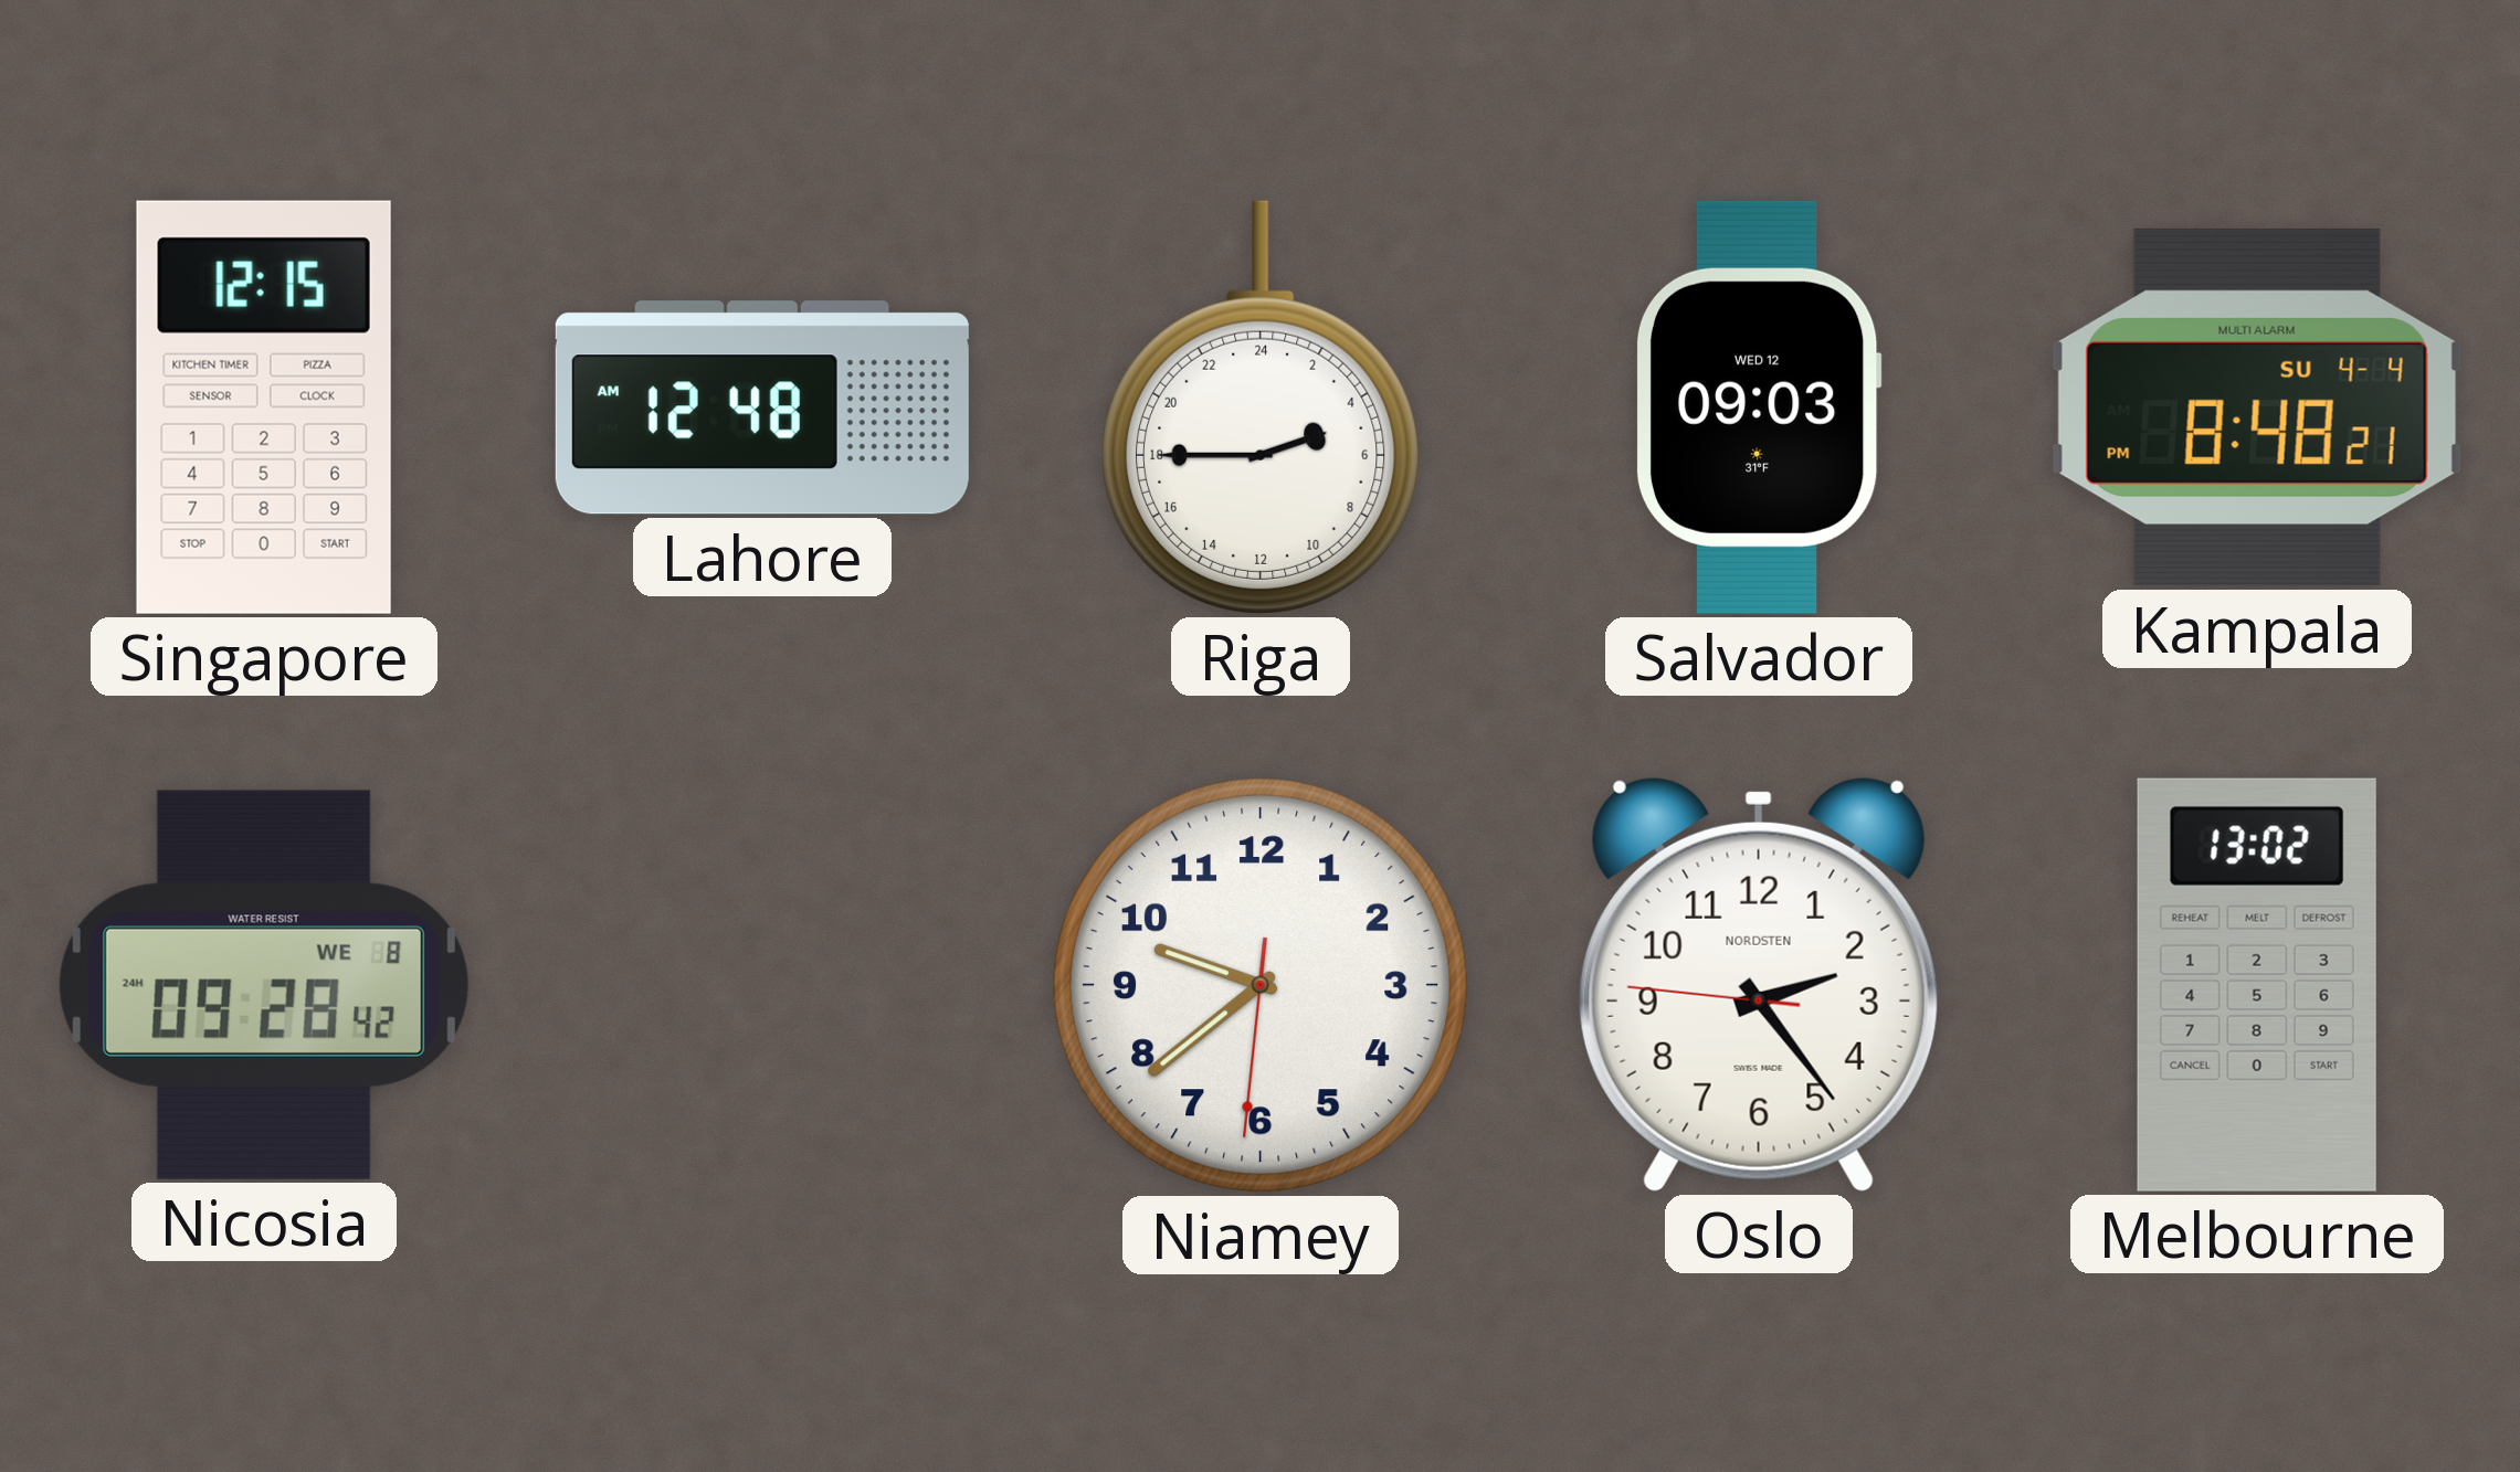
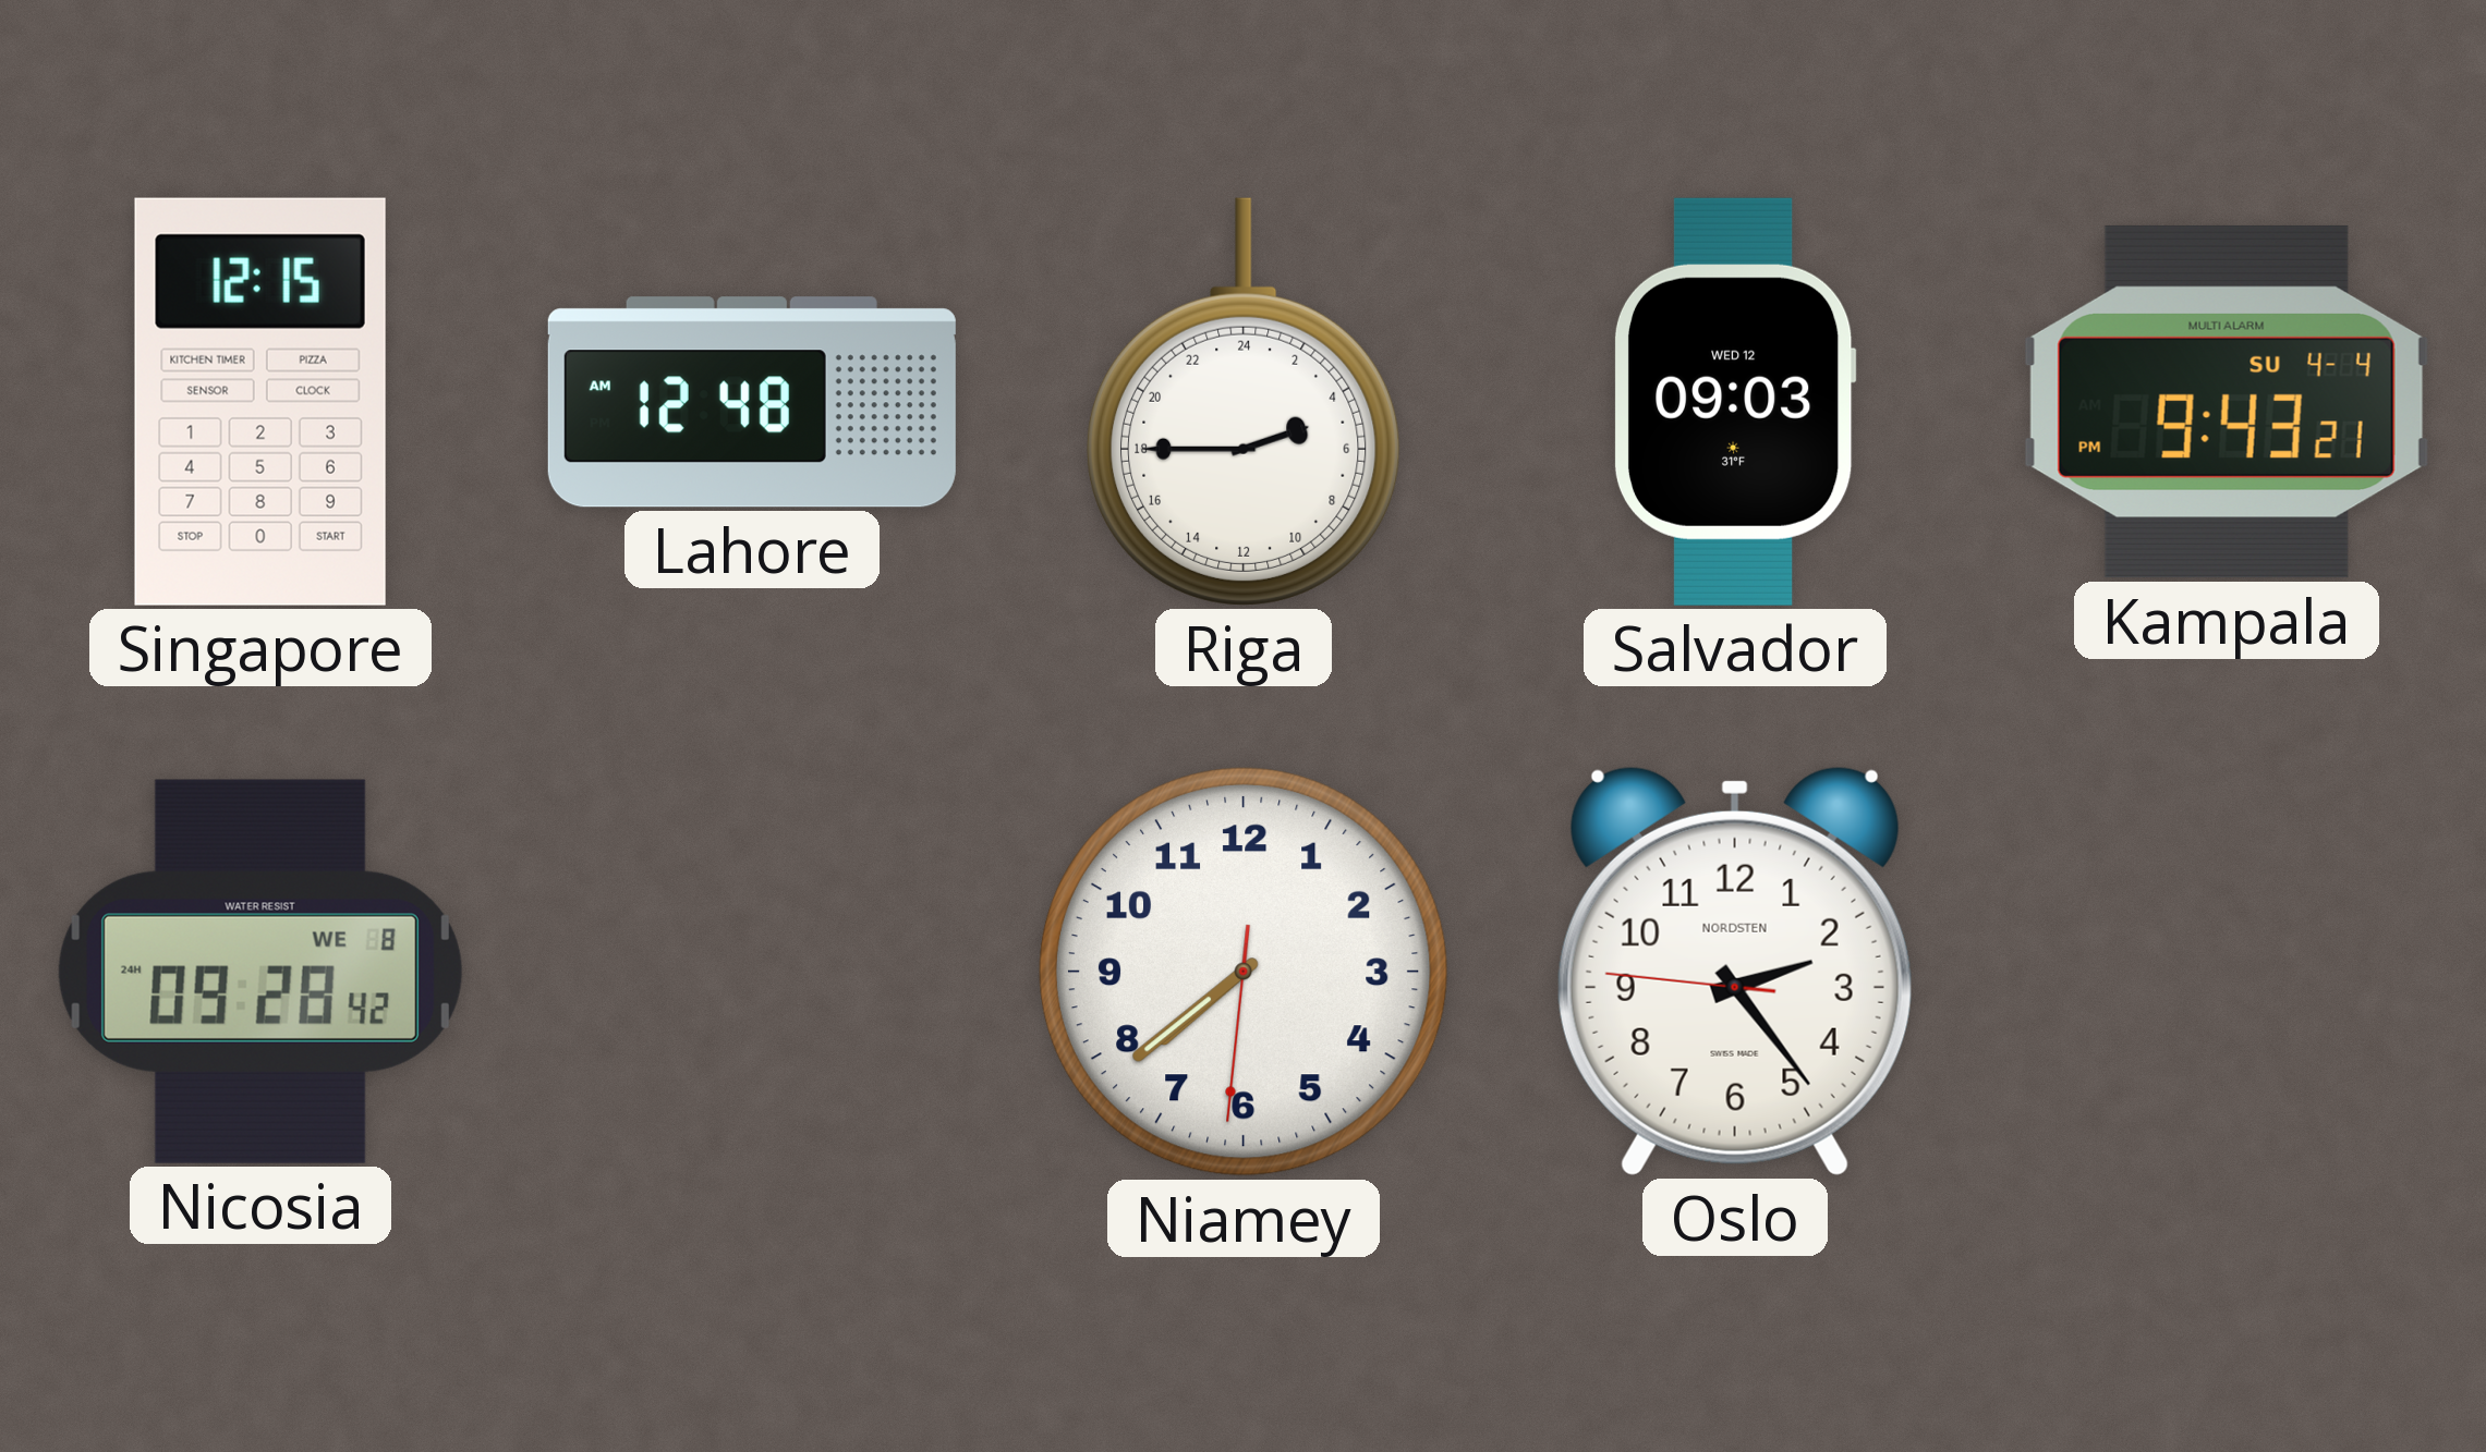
Kampala: 8:48 -> 9:43 (2227, 402)
Niamey: 9:38 -> 7:38 (1244, 972)
Melbourne: 13:02 -> none (2257, 985)
